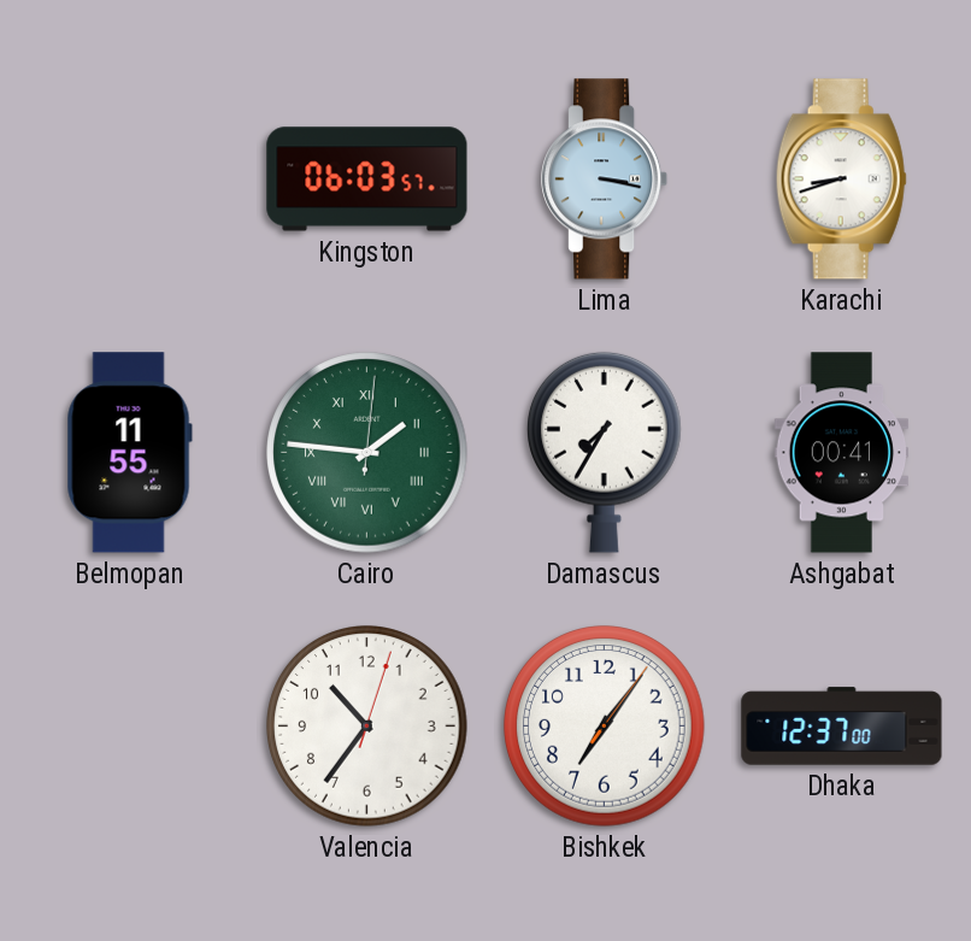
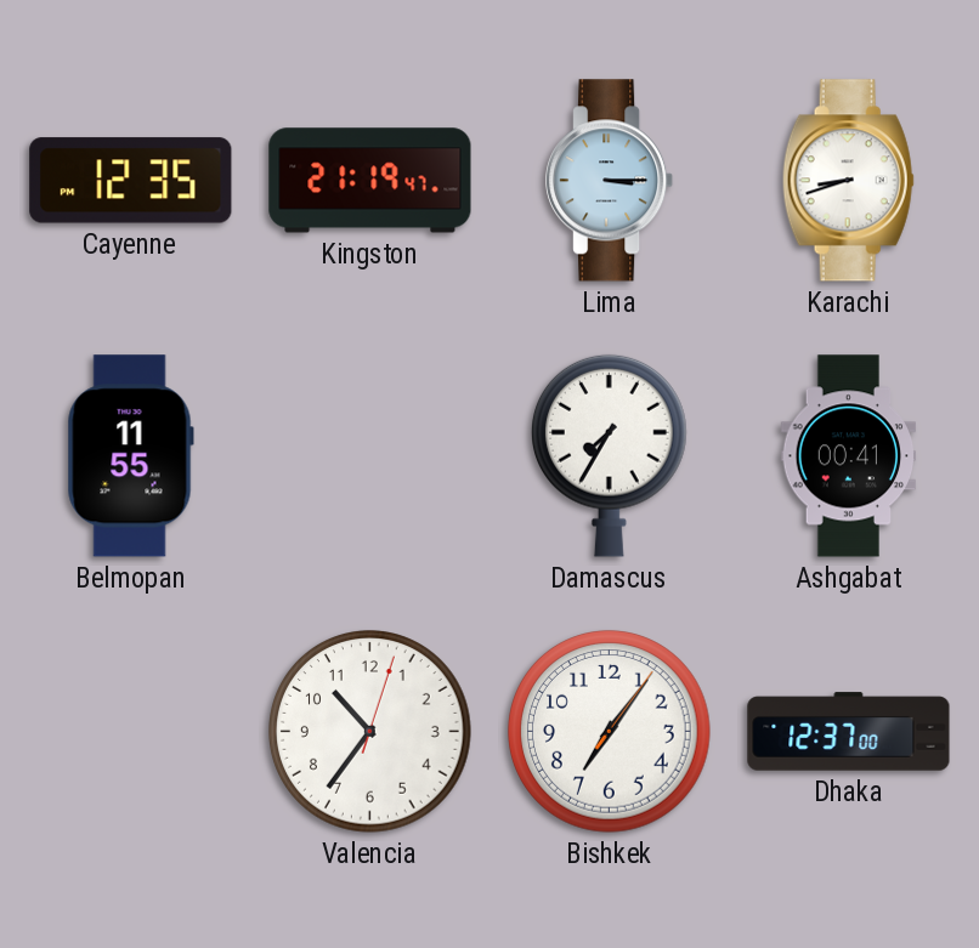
Cayenne: none -> 12:35 (131, 181)
Kingston: 06:03 -> 21:19 (370, 181)
Lima: 3:17 -> 3:15 (611, 181)
Cairo: 1:46 -> none (367, 453)
